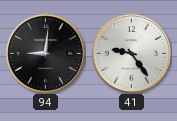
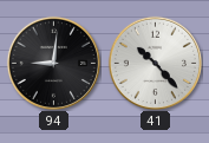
41: 9:24 -> 10:23 (155, 63)
